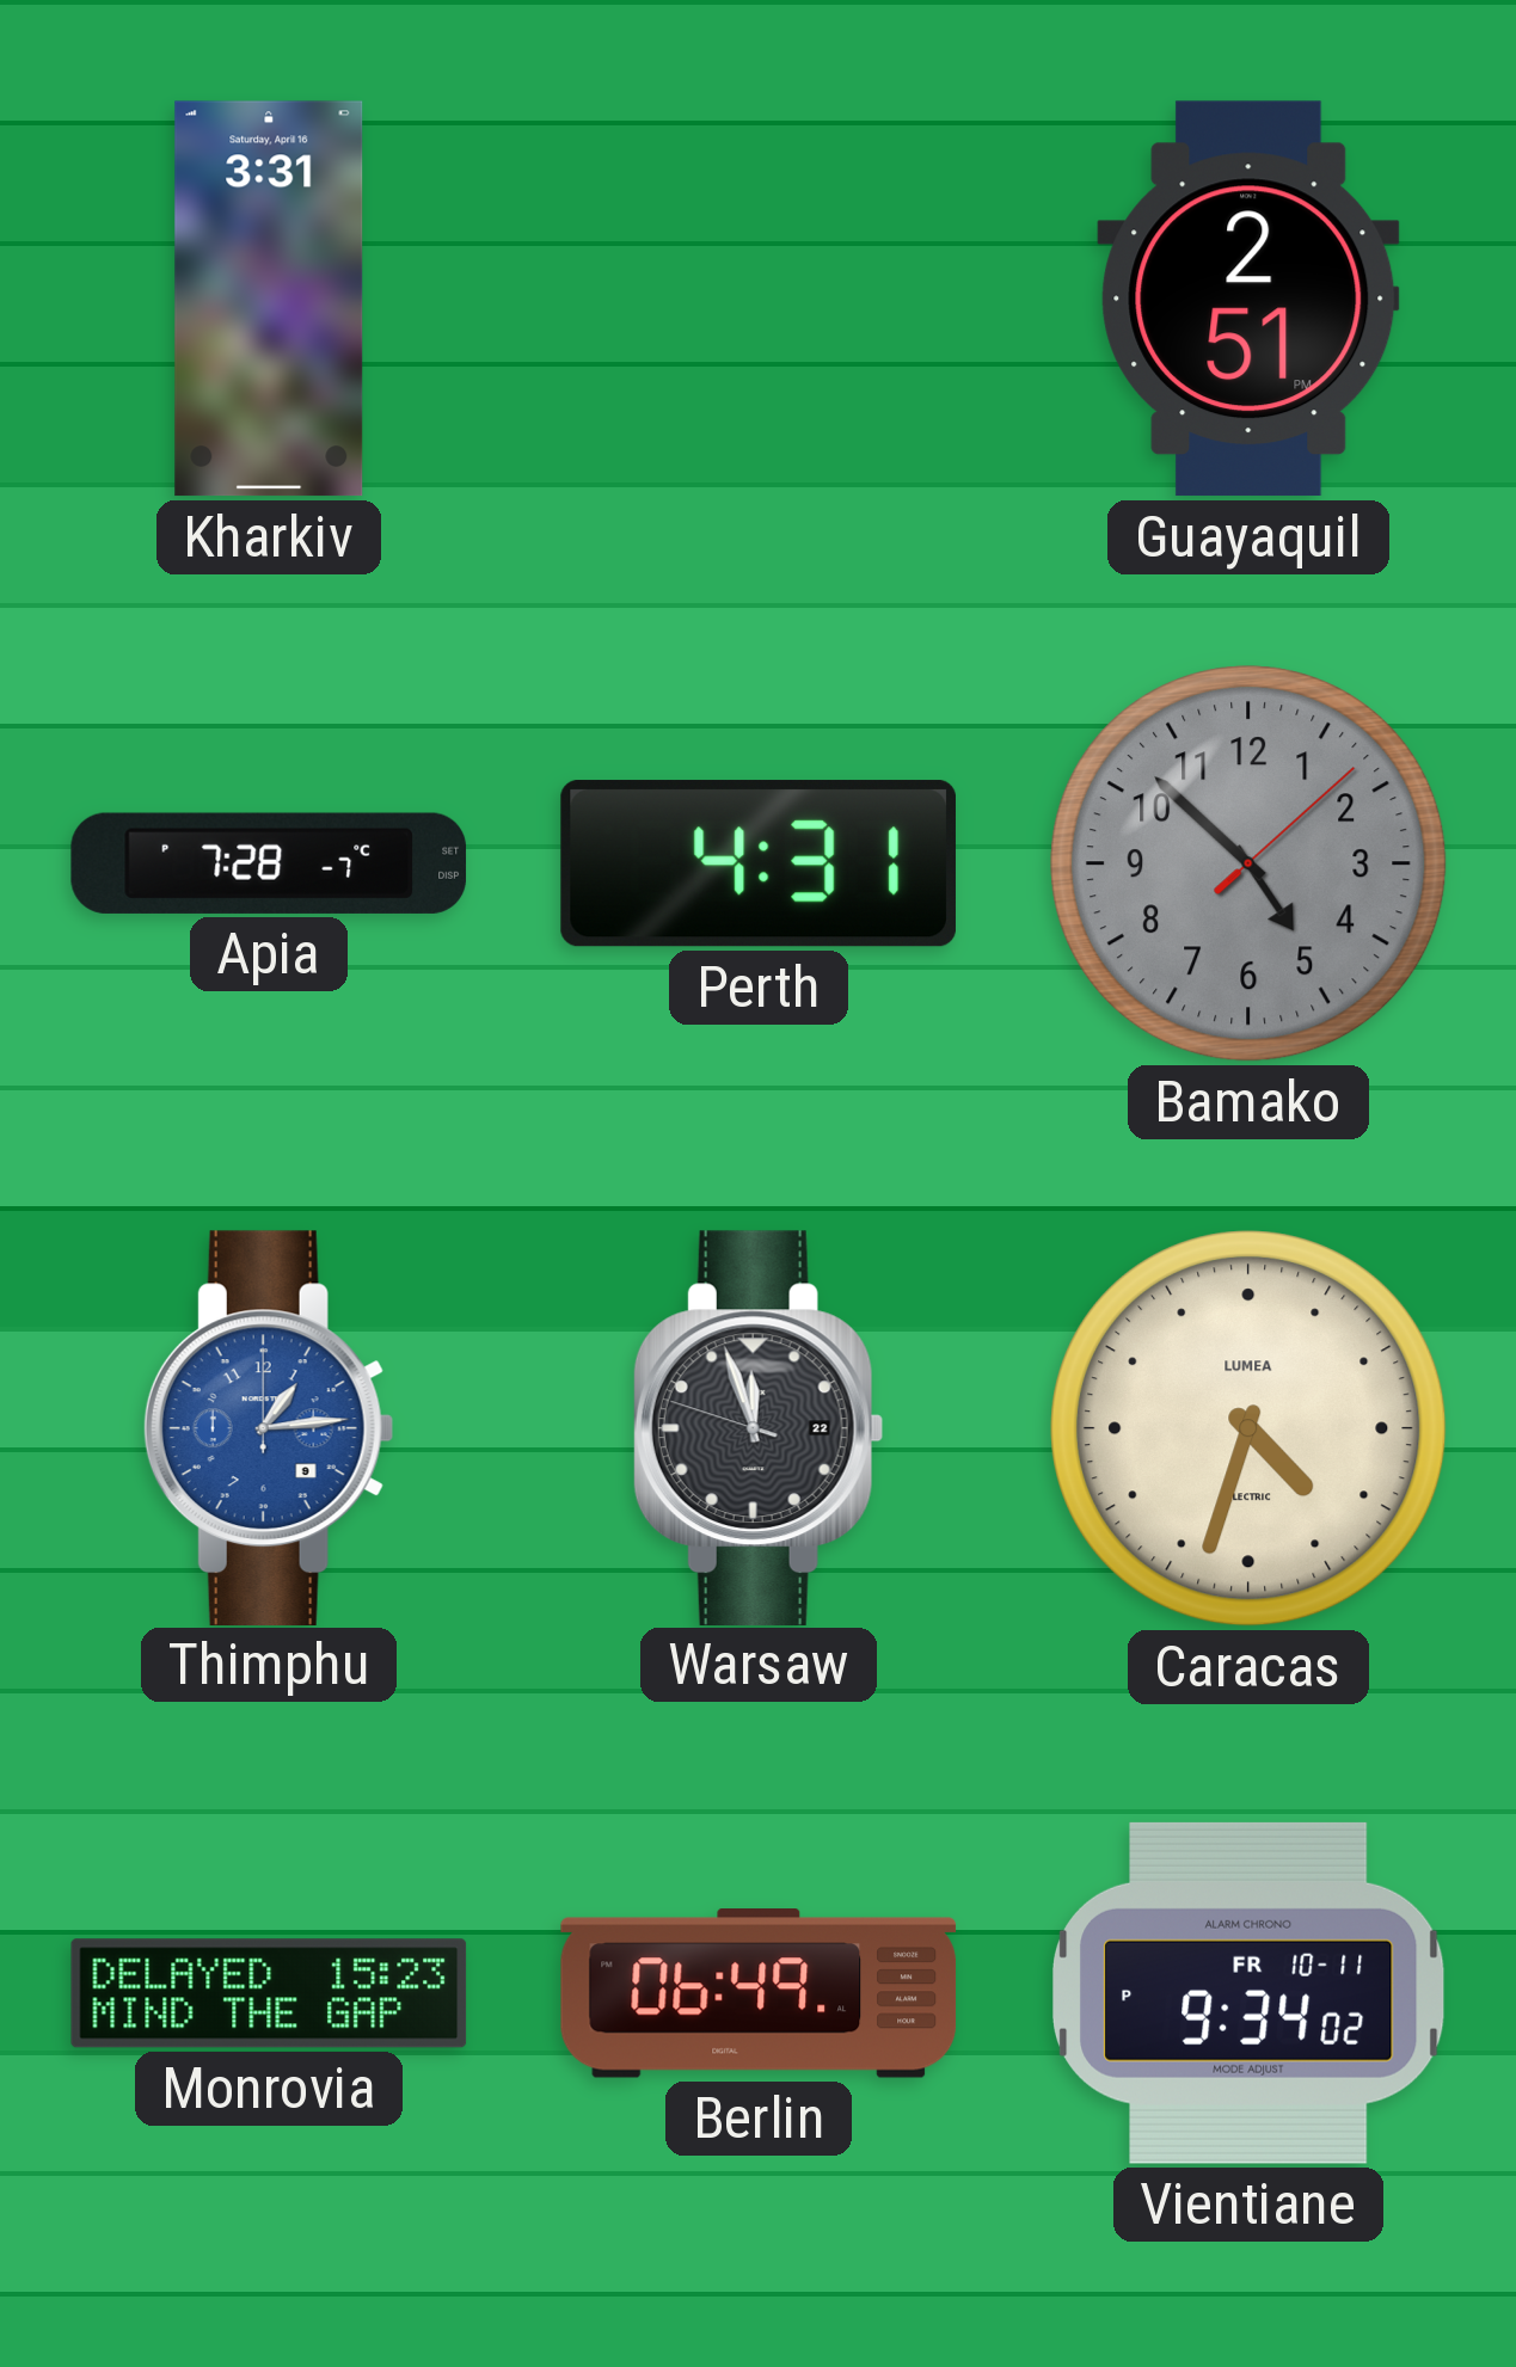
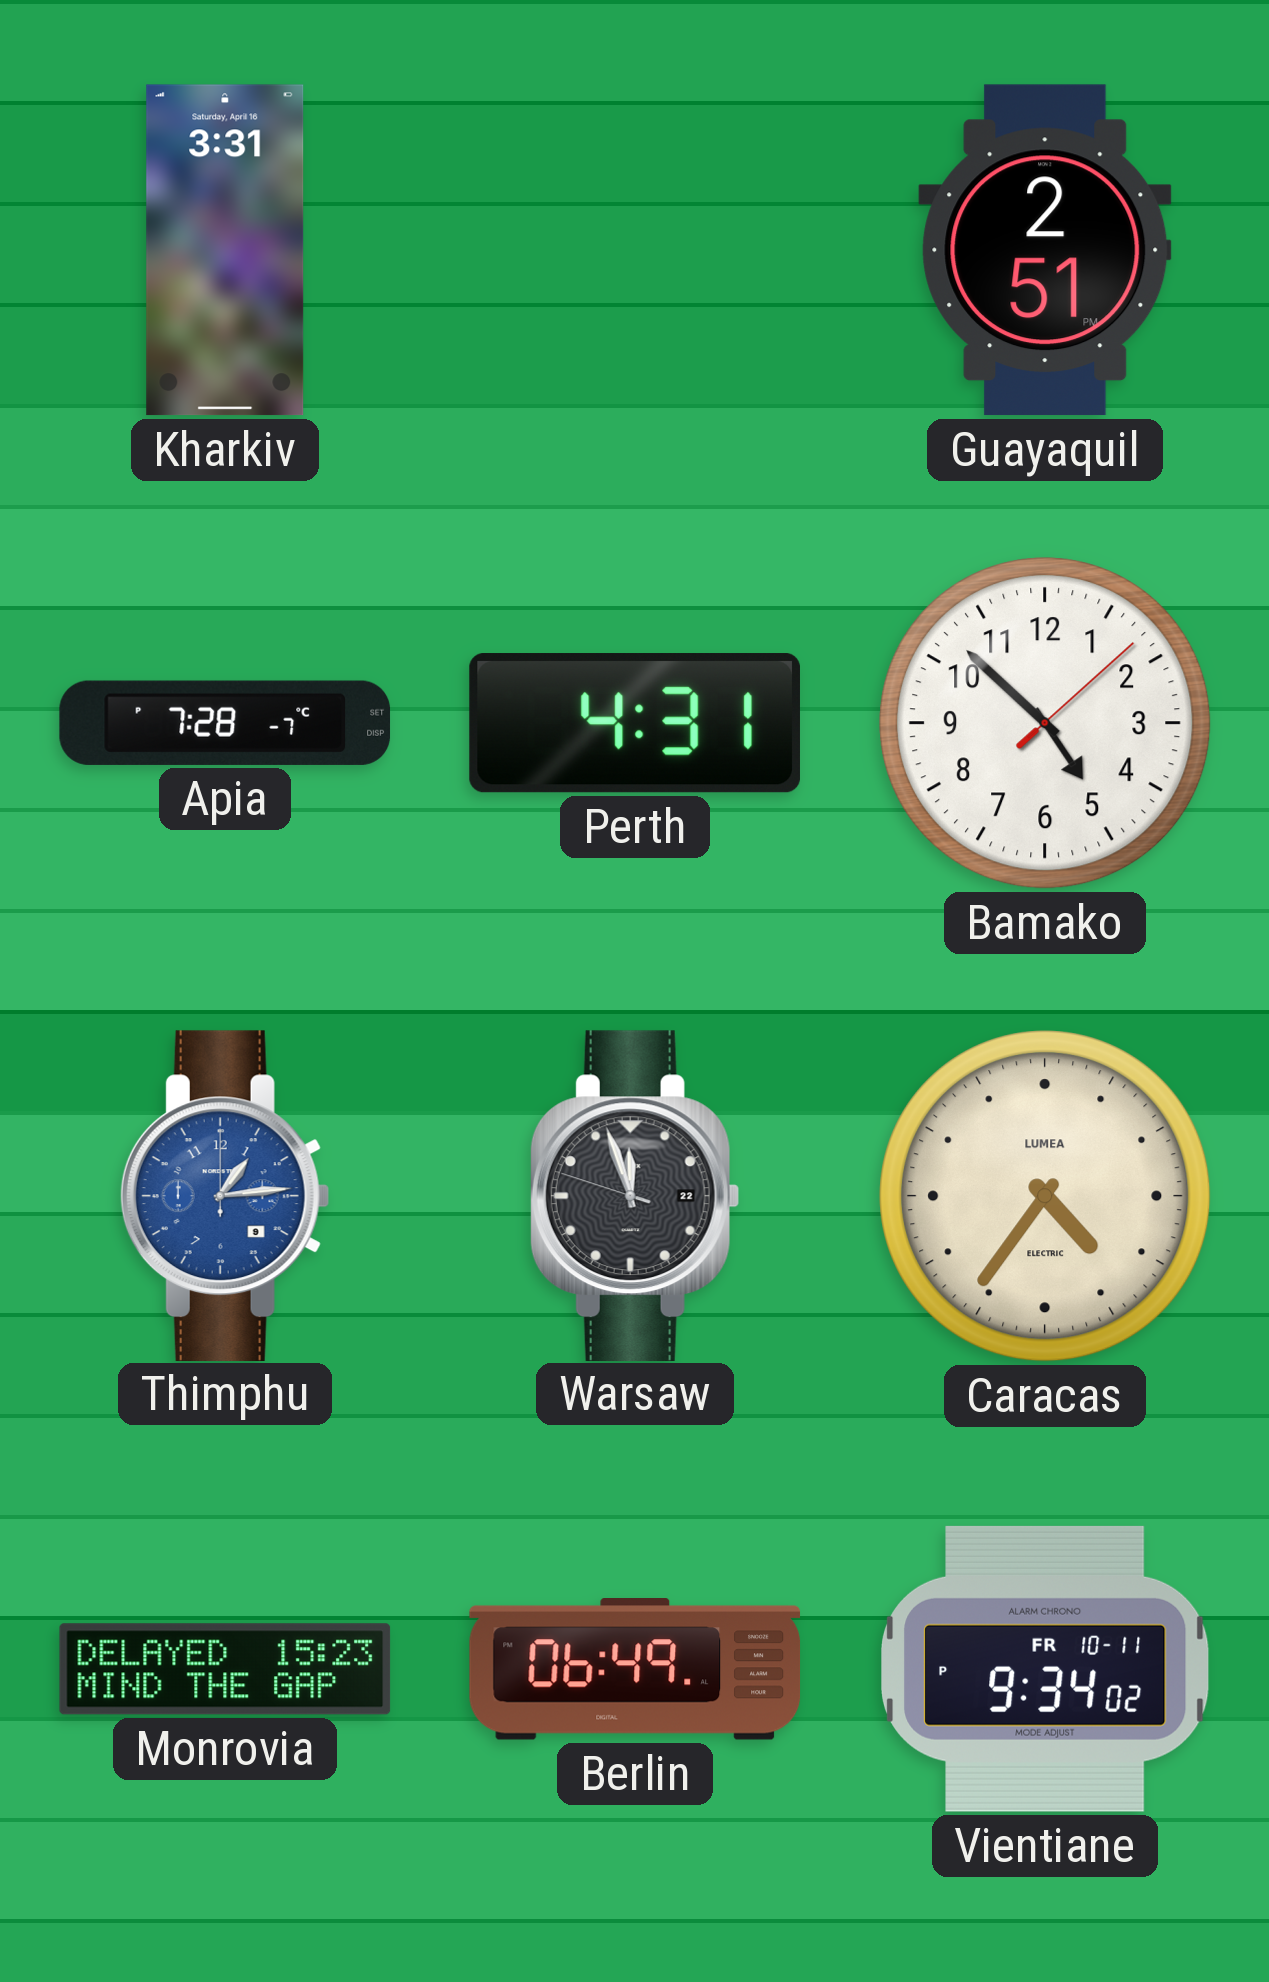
Bamako dial: grey -> white (1045, 723)
Caracas: 4:33 -> 4:36 (1045, 1196)
